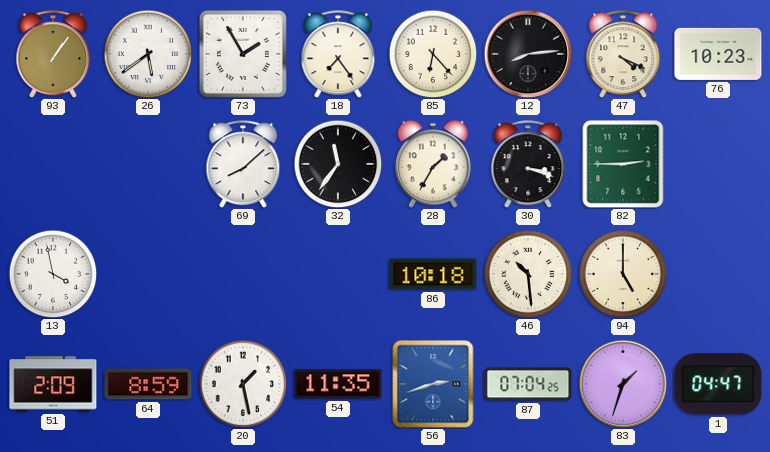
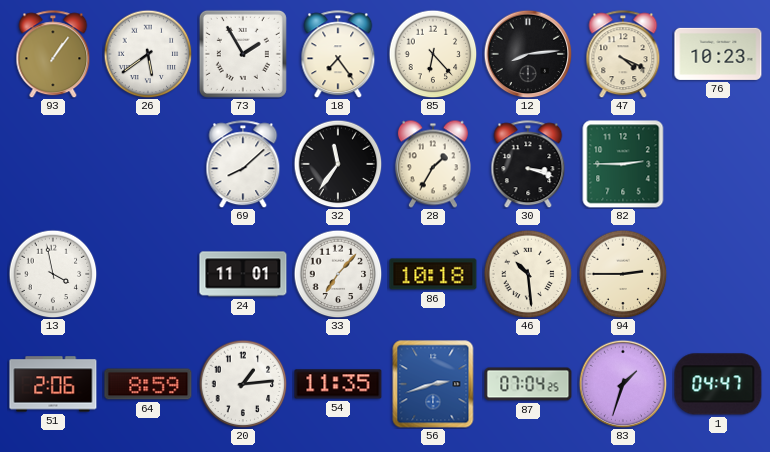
24: none -> 11:01 (243, 274)
33: none -> 7:07 (338, 274)
94: 5:00 -> 2:45 (623, 274)
51: 2:09 -> 2:06 (53, 384)
20: 1:28 -> 1:14 (243, 384)
